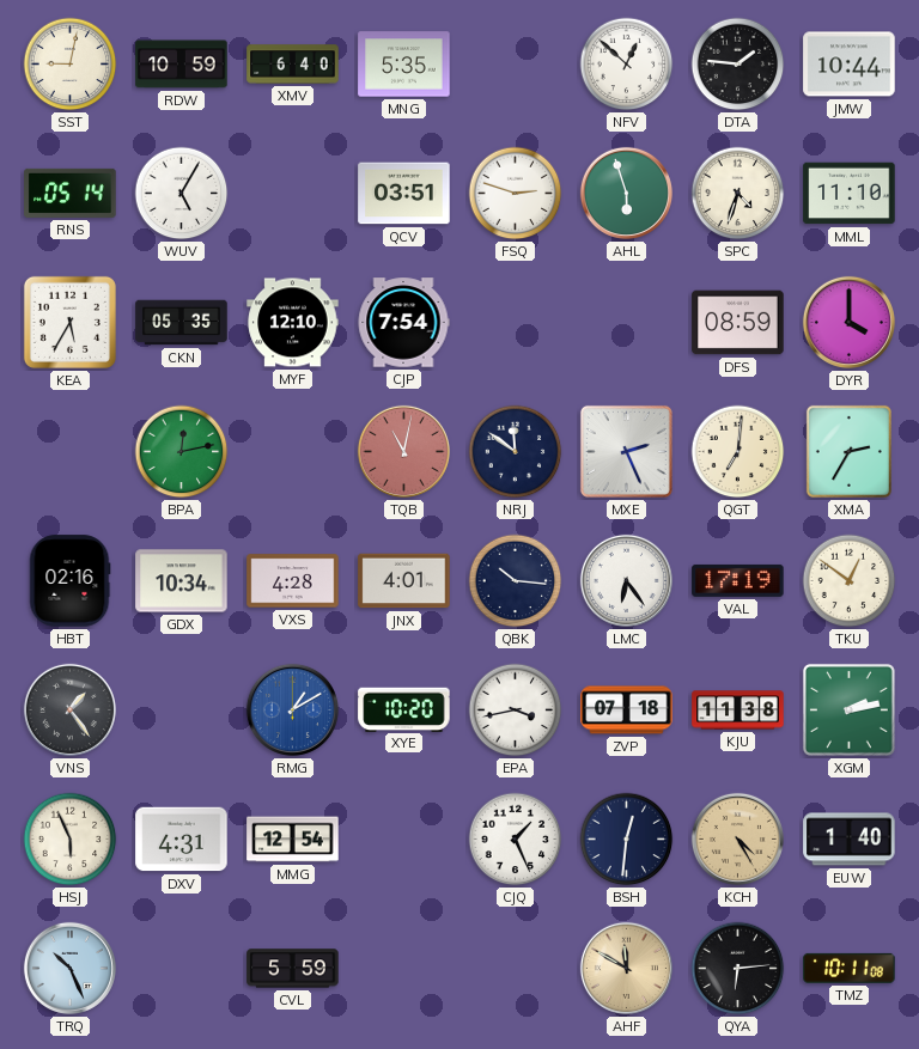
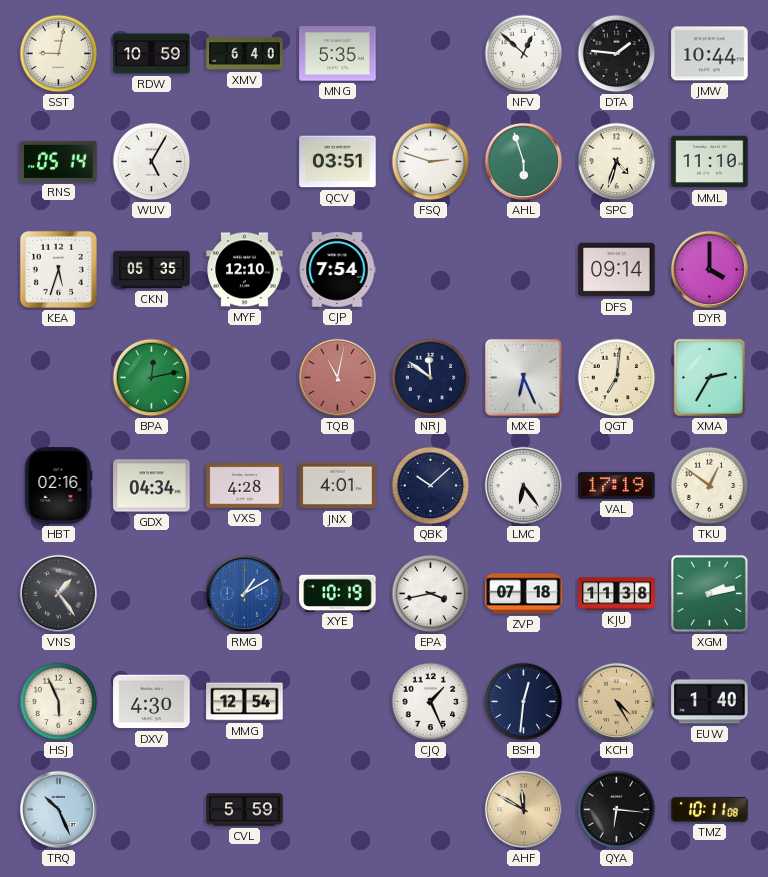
KEA: 5:35 -> 5:33 (58, 269)
DFS: 08:59 -> 09:14 (617, 270)
MXE: 2:26 -> 6:26 (523, 377)
GDX: 10:34 -> 04:34 (152, 486)
QBK: 10:16 -> 10:08 (431, 486)
XYE: 10:20 -> 10:19 (338, 593)
DXV: 4:31 -> 4:30 (152, 702)
QYA: 6:14 -> 6:16 (617, 810)
